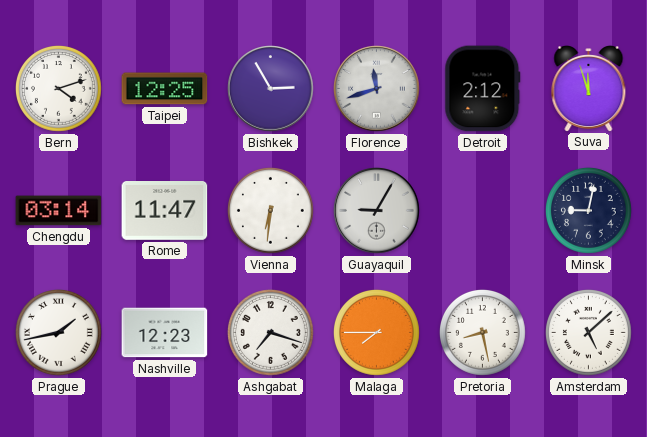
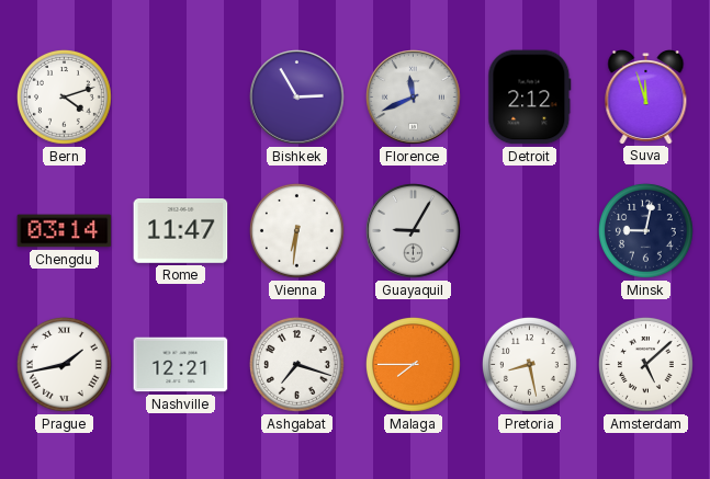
Taipei: 12:25 -> none (165, 89)
Florence: 11:42 -> 11:41 (414, 98)
Nashville: 12:23 -> 12:21 (181, 365)
